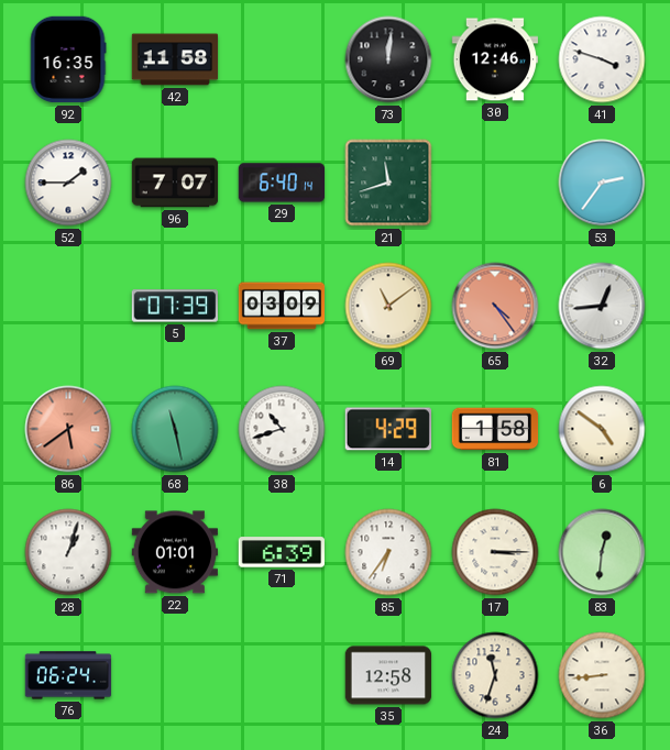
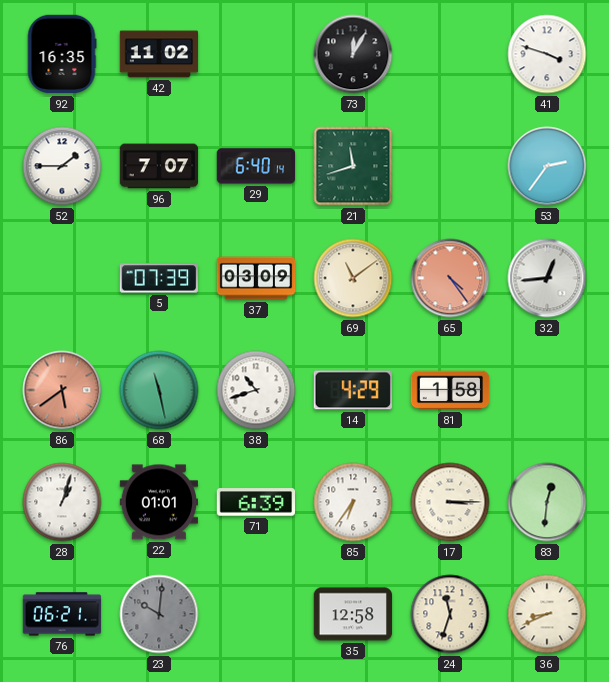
42: 11:58 -> 11:02 (159, 54)
73: 12:01 -> 12:05 (353, 54)
30: 12:46 -> none (494, 59)
6: 4:51 -> none (602, 429)
76: 06:24 -> 06:21 (62, 614)
23: none -> 10:01 (159, 614)
36: 8:44 -> 8:41 (547, 614)
